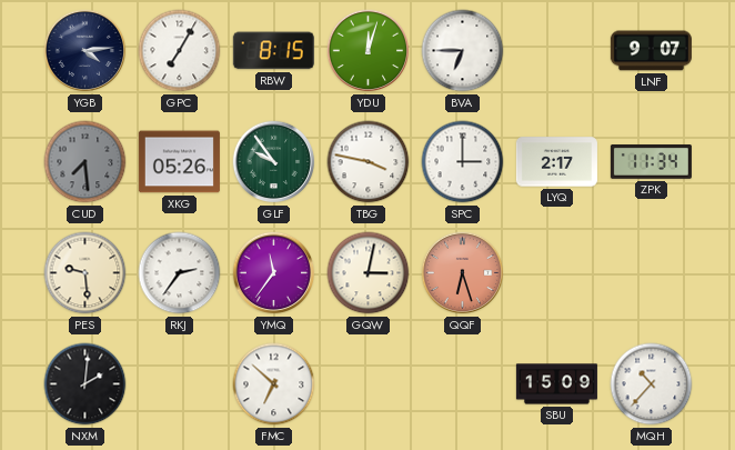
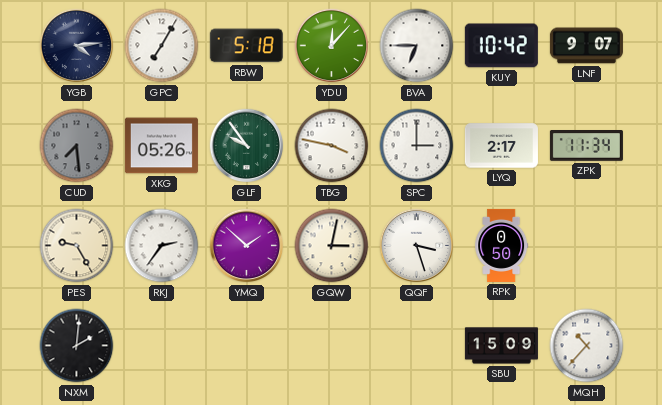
RBW: 8:15 -> 5:18 (246, 46)
YDU: 12:03 -> 12:07 (332, 46)
KUY: none -> 10:42 (501, 46)
PES: 9:29 -> 9:25 (77, 246)
YMQ: 11:36 -> 1:52 (247, 246)
QQF: 6:27 -> 3:27 (417, 246)
QQF dial: salmon -> white (417, 246)
RPK: none -> 0:50 (502, 245)
FMC: 6:52 -> none (274, 384)
